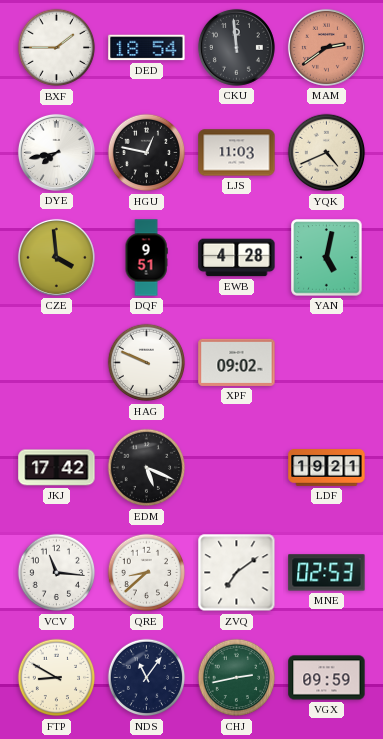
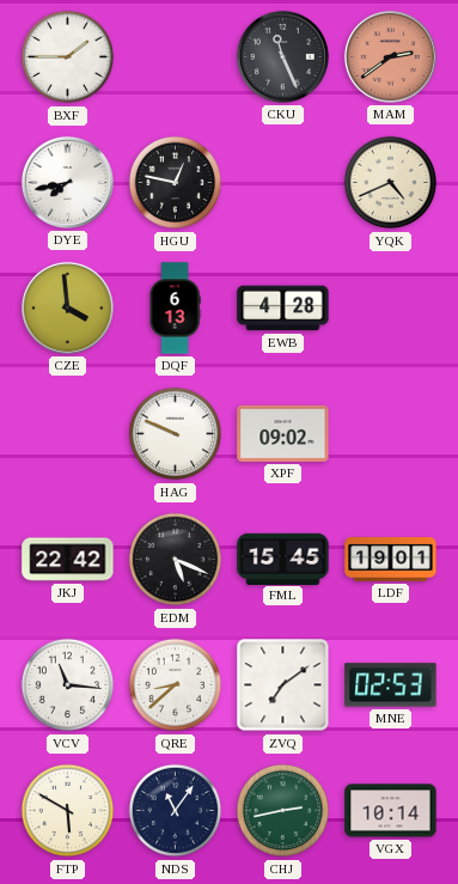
DED: 18:54 -> none (147, 48)
CKU: 11:59 -> 11:26 (282, 56)
LJS: 11:03 -> none (237, 153)
DQF: 9:51 -> 6:13 (175, 309)
YAN: 5:02 -> none (327, 258)
JKJ: 17:42 -> 22:42 (68, 560)
FML: none -> 15:45 (283, 559)
LDF: 19:21 -> 19:01 (391, 560)
FTP: 8:50 -> 5:50 (68, 811)
VGX: 09:59 -> 10:14 (391, 811)
